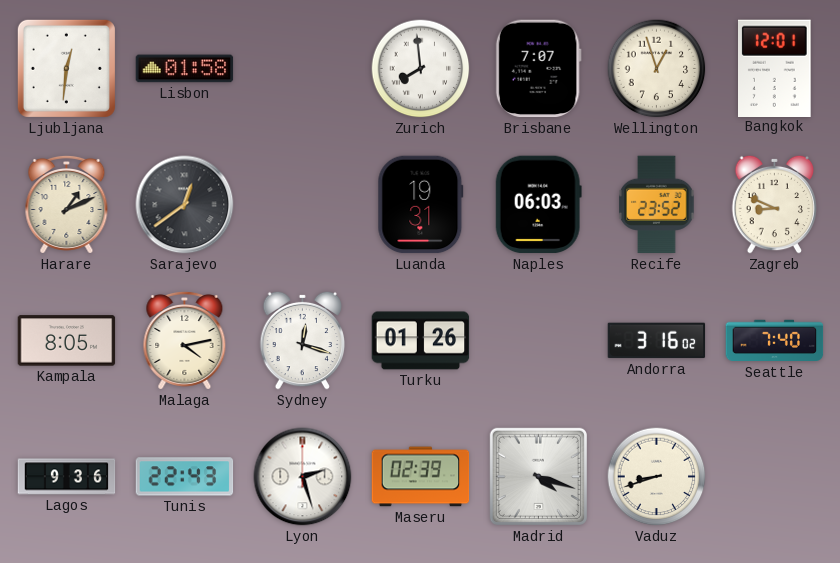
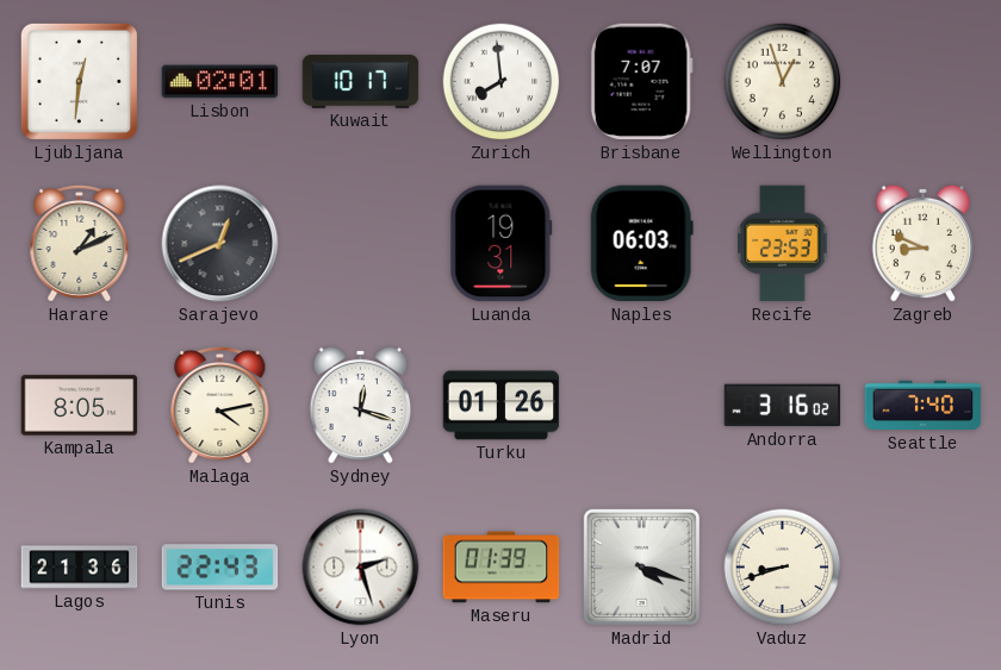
Lisbon: 01:58 -> 02:01 (220, 82)
Kuwait: none -> 10:17 (361, 81)
Bangkok: 12:01 -> none (775, 68)
Sarajevo: 12:39 -> 12:41 (220, 244)
Recife: 23:52 -> 23:53 (783, 244)
Lagos: 9:36 -> 21:36 (80, 568)
Maseru: 02:39 -> 01:39 (502, 568)
